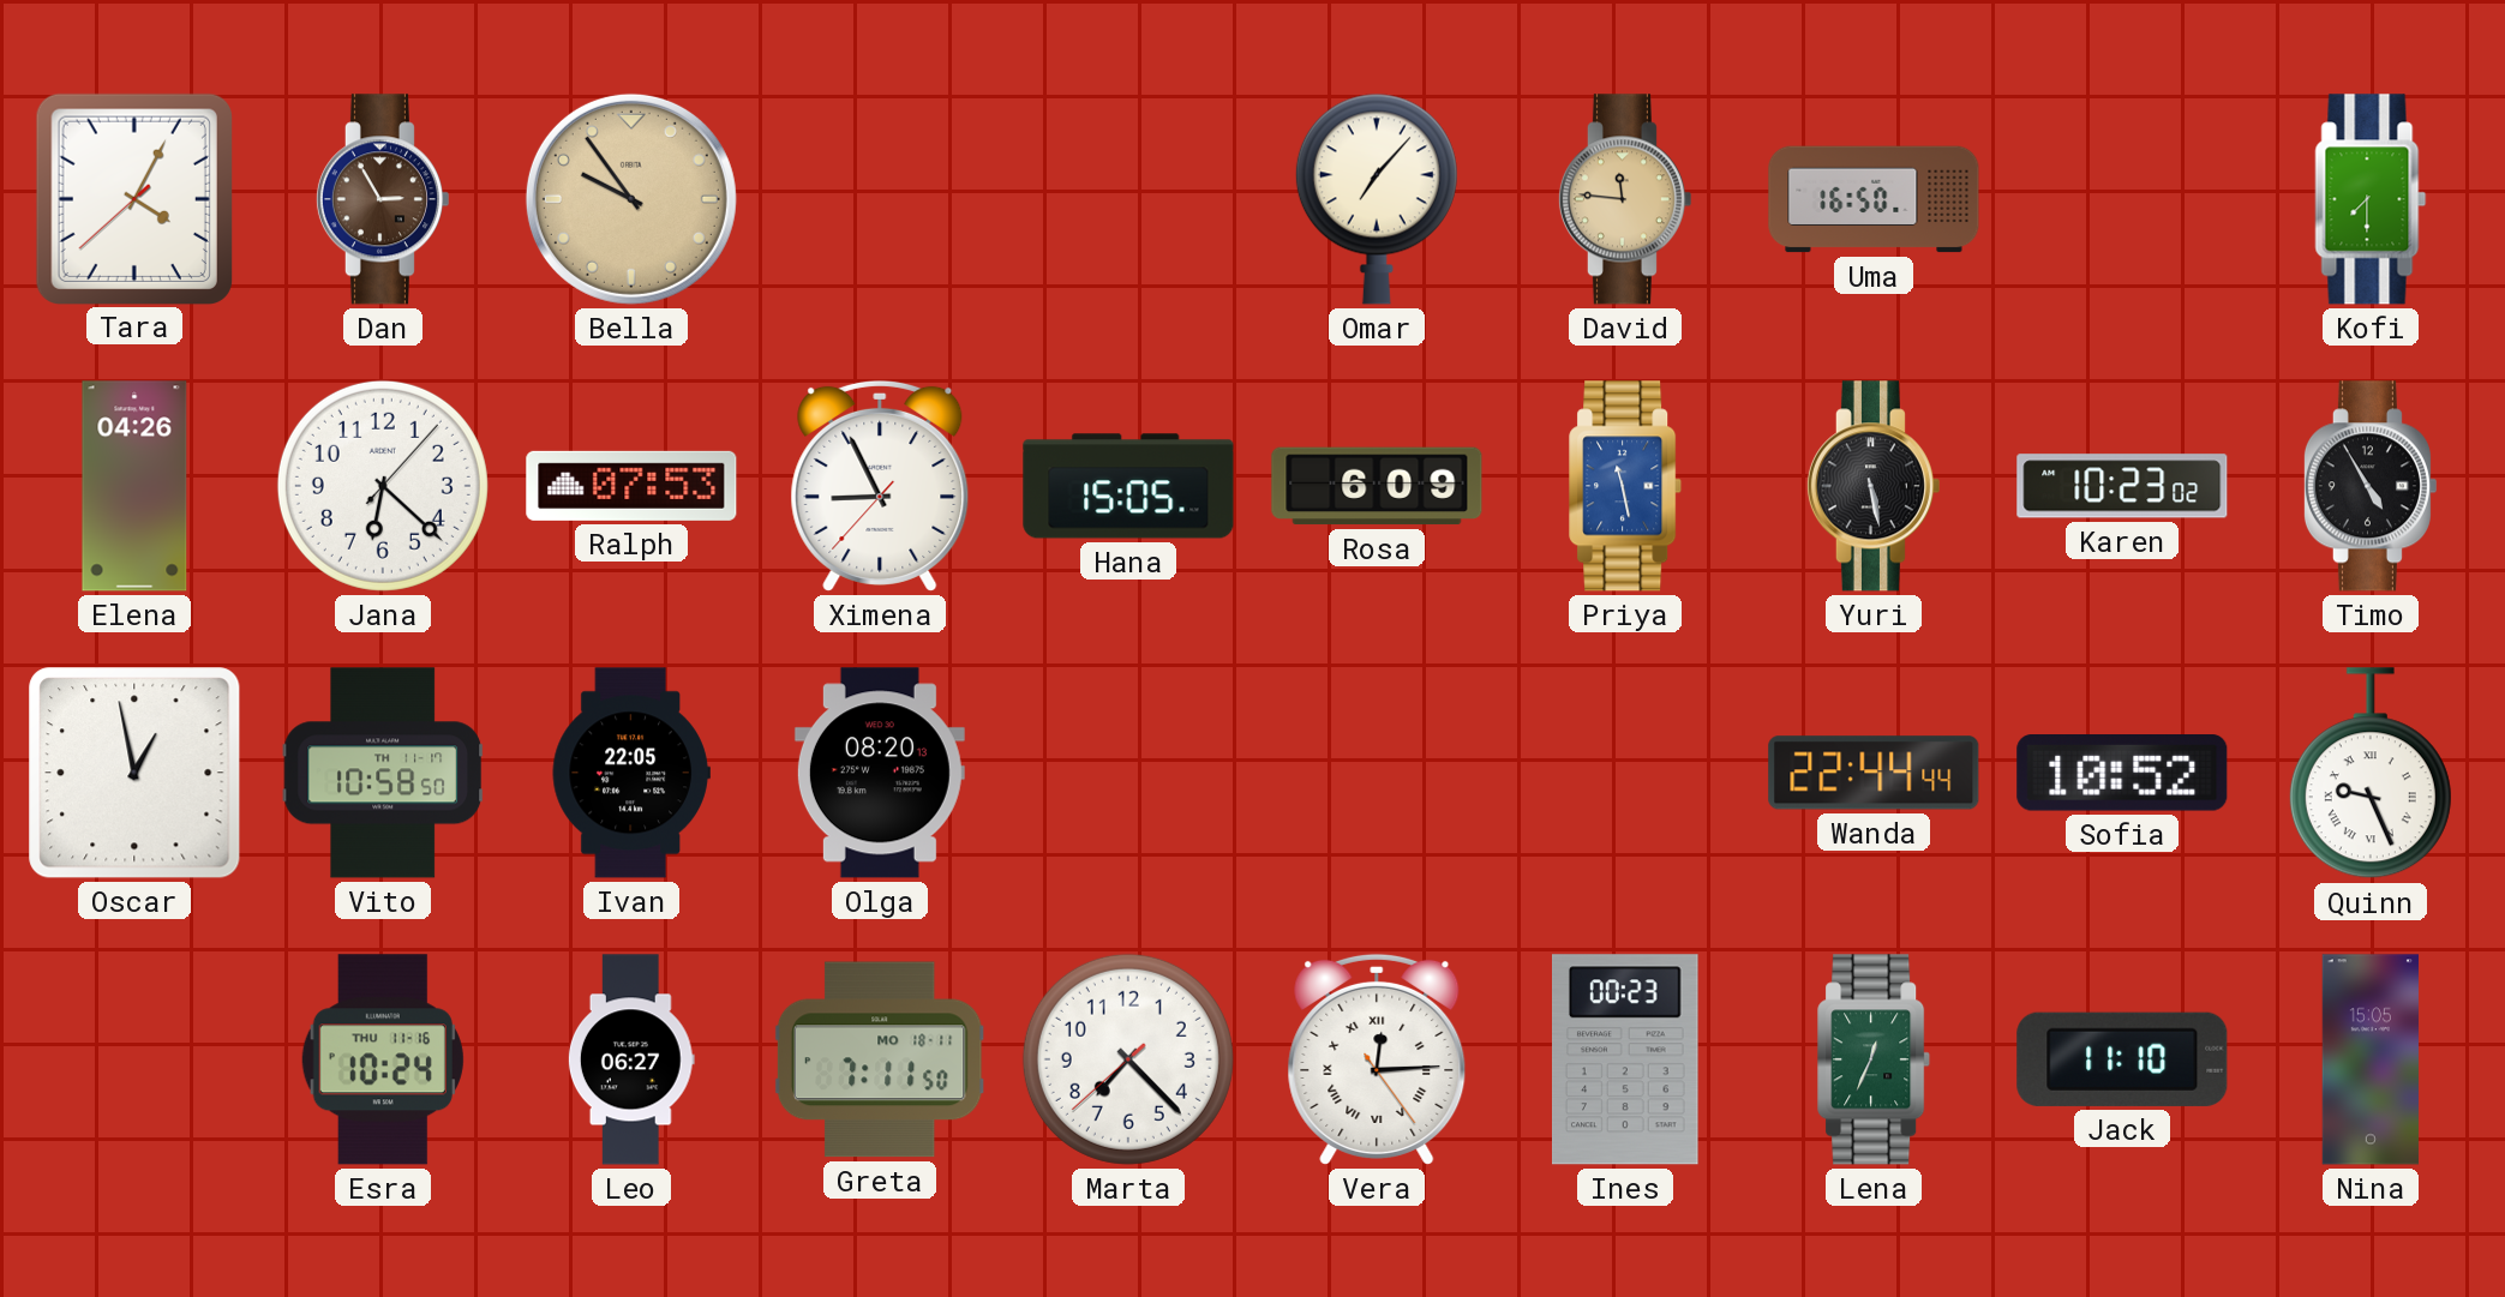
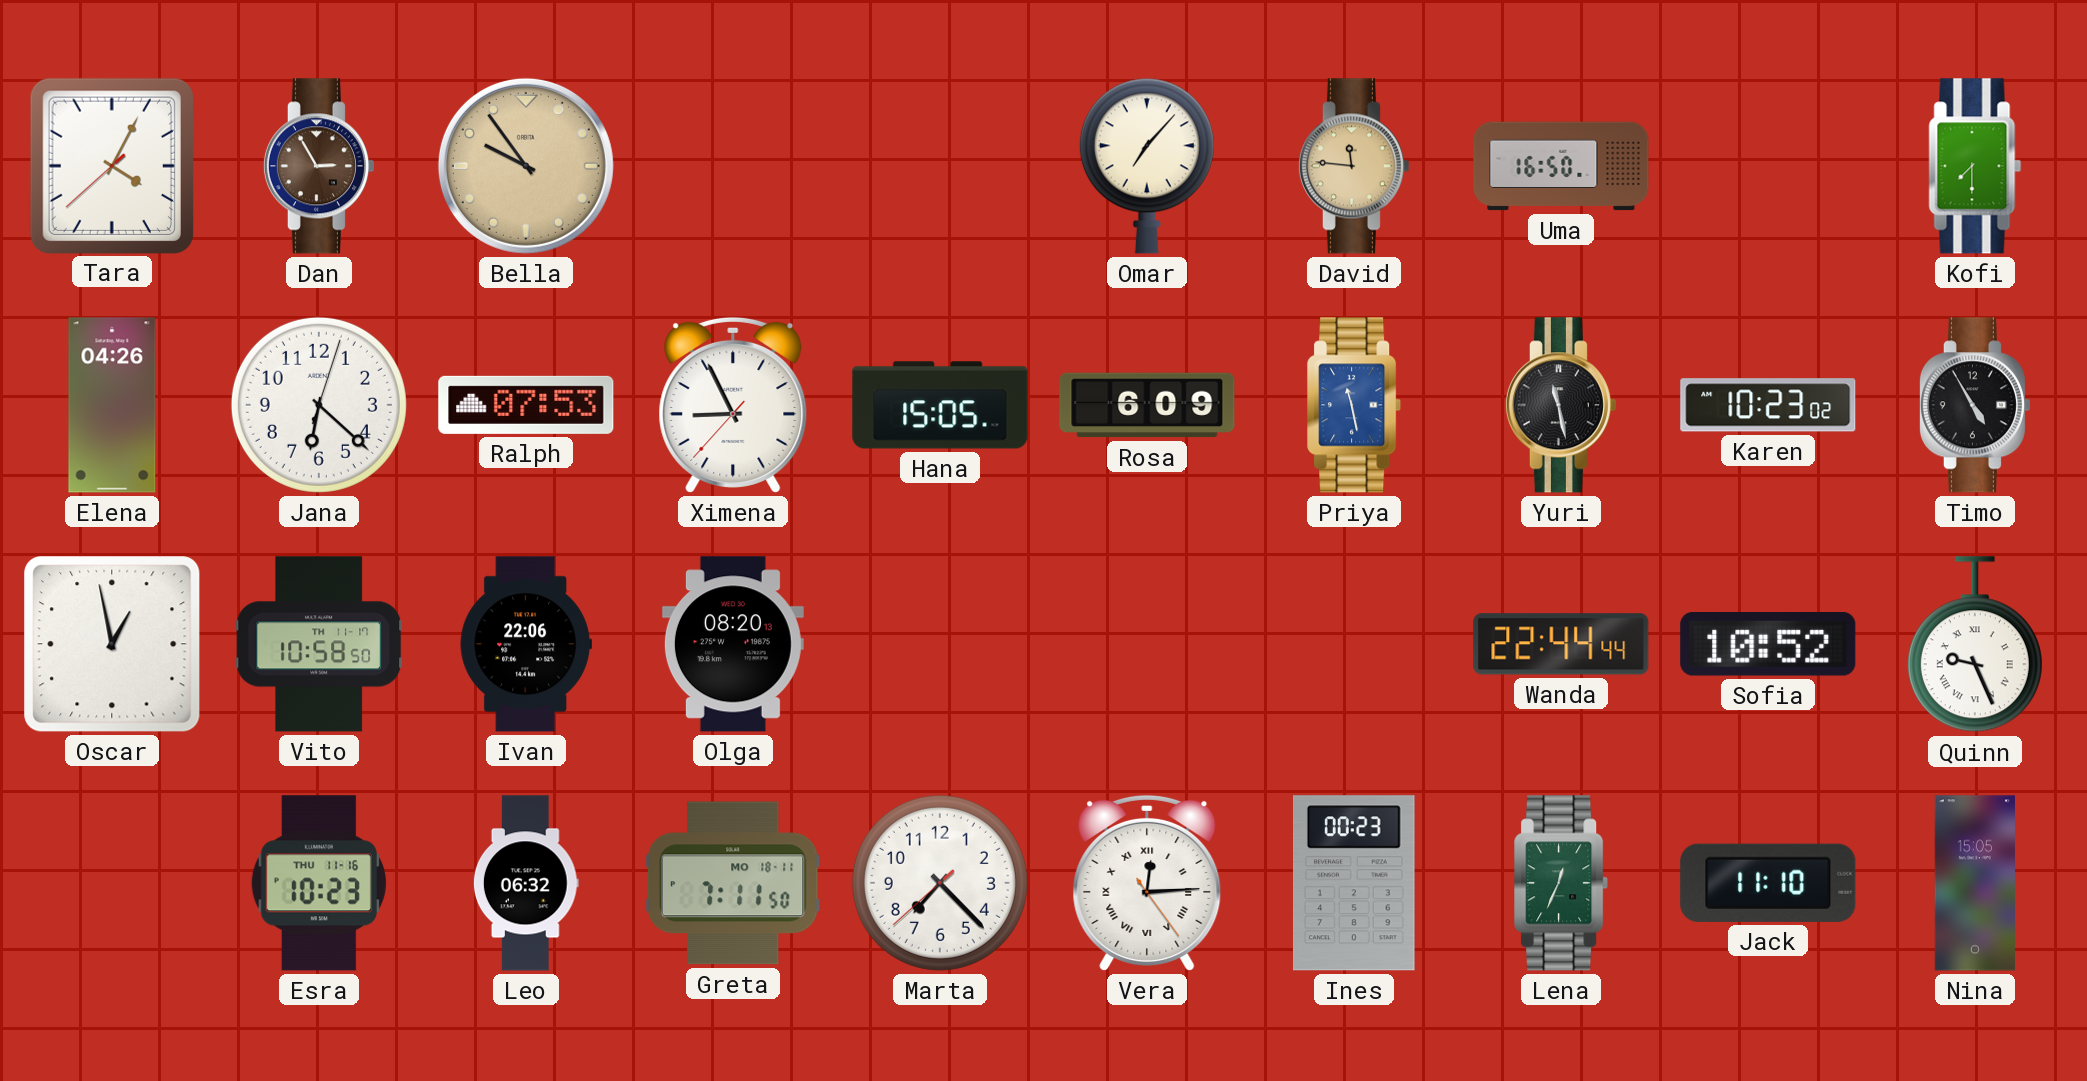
Jana: 6:22:07 -> 6:22:03 (319, 405)
Yuri: 5:28 -> 11:28 (1560, 405)
Ivan: 22:05 -> 22:06 (526, 644)
Esra: 10:24 -> 10:23 (319, 883)
Leo: 06:27 -> 06:32 (526, 883)
